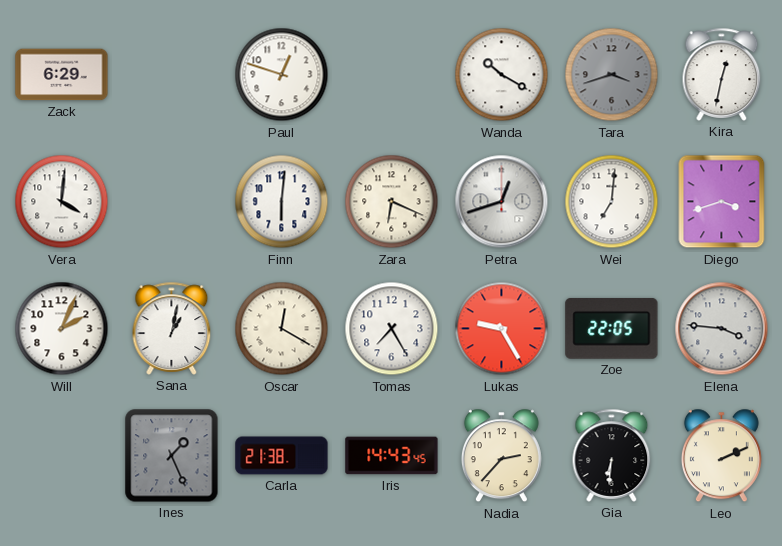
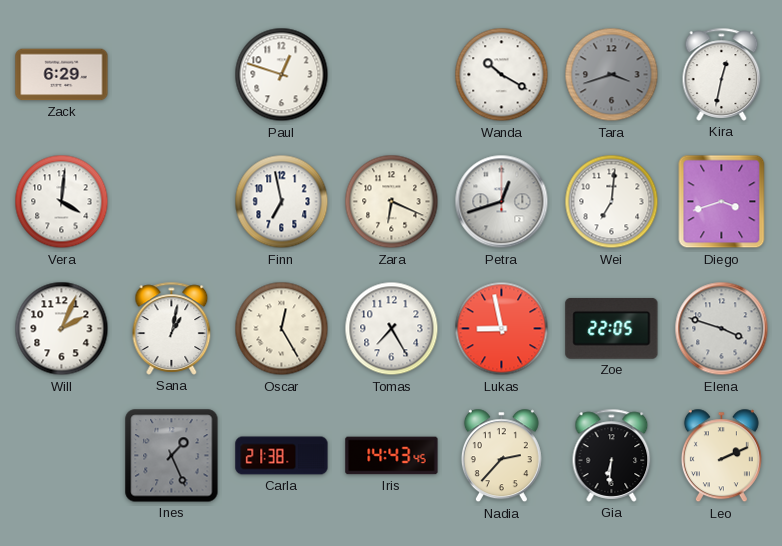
Finn: 6:01 -> 6:58 (282, 202)
Oscar: 12:20 -> 12:25 (282, 329)
Lukas: 9:25 -> 8:58 (502, 329)
Elena: 3:46 -> 3:48 (722, 329)
